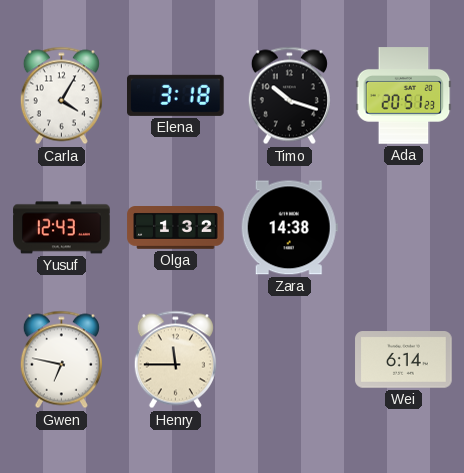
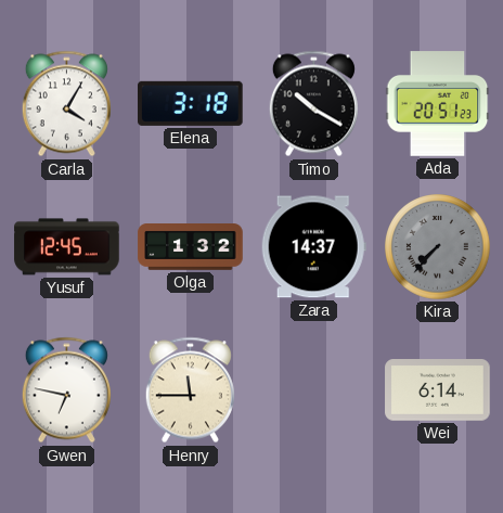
Timo: 10:18 -> 10:20 (313, 104)
Yusuf: 12:43 -> 12:45 (67, 247)
Zara: 14:38 -> 14:37 (313, 247)
Kira: none -> 7:37 (438, 247)
